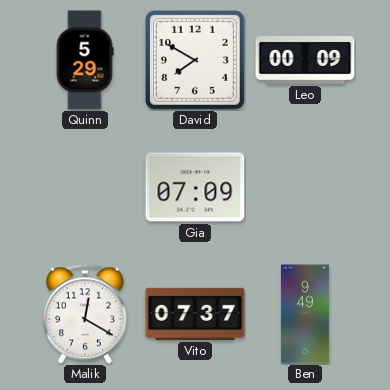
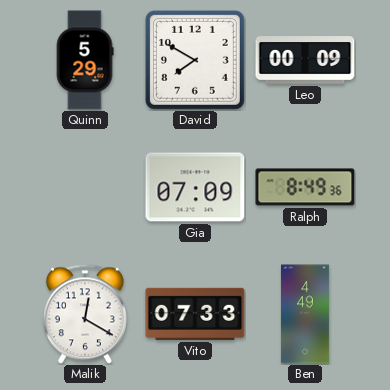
Ralph: none -> 8:49 (305, 187)
Vito: 07:37 -> 07:33 (195, 314)
Ben: 9:49 -> 4:49 (305, 314)
